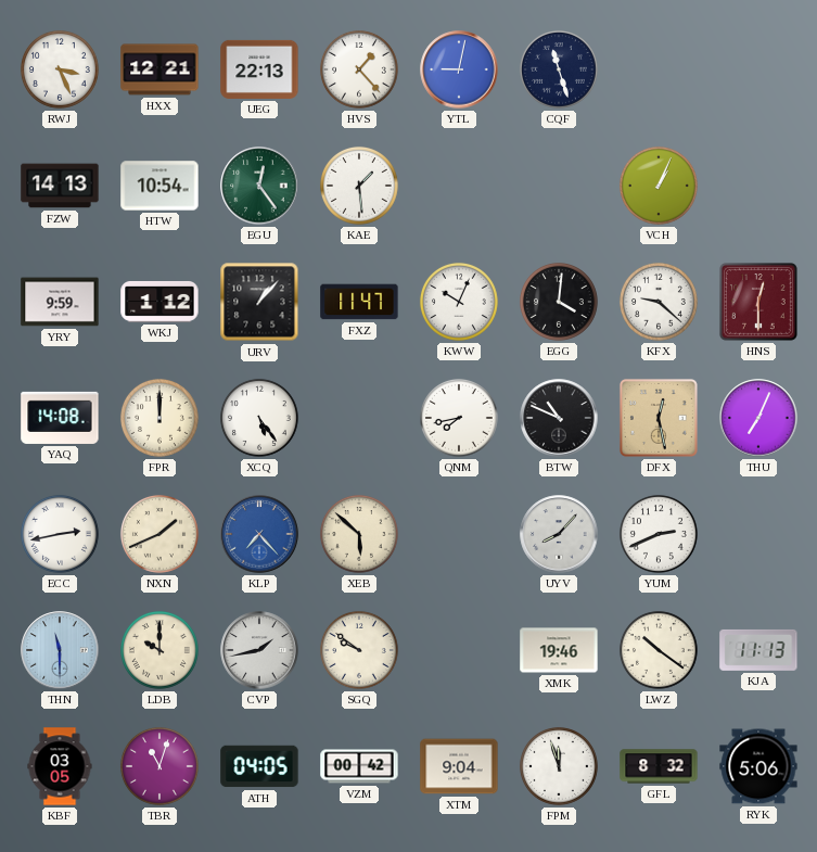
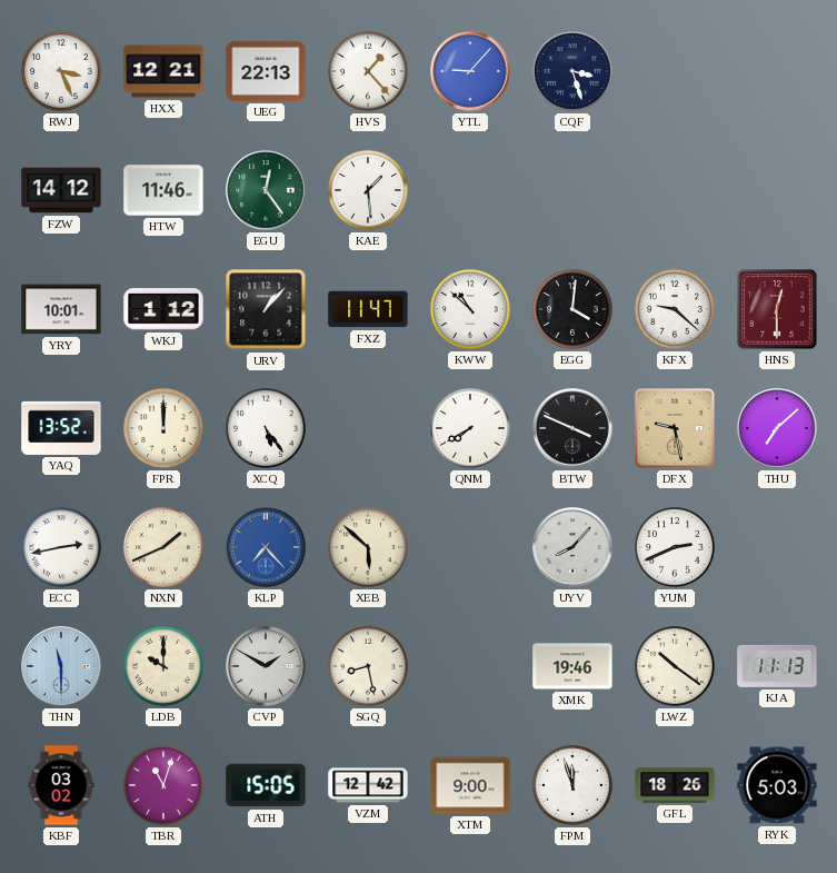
YTL: 9:02 -> 9:07 (470, 71)
CQF: 11:27 -> 3:27 (572, 71)
FZW: 14:13 -> 14:12 (61, 190)
HTW: 10:54 -> 11:46 (163, 190)
VCH: 1:04 -> none (659, 186)
YRY: 9:59 -> 10:01 (61, 309)
KWW: 10:04 -> 10:52 (470, 309)
YAQ: 14:08 -> 13:52 (61, 428)
QNM: 7:43 -> 7:40 (470, 428)
BTW: 10:49 -> 3:49 (572, 428)
DFX: 12:28 -> 9:28 (675, 428)
THU: 7:04 -> 7:08 (777, 428)
CVP: 1:43 -> 1:50 (266, 666)
SGQ: 9:51 -> 8:28 (368, 666)
KBF: 03:05 -> 03:02 (61, 785)
ATH: 04:05 -> 15:05 (266, 785)
VZM: 00:42 -> 12:42 (368, 785)
XTM: 9:04 -> 9:00 (470, 785)
GFL: 8:32 -> 18:26 (675, 785)
RYK: 5:06 -> 5:03 (777, 785)
